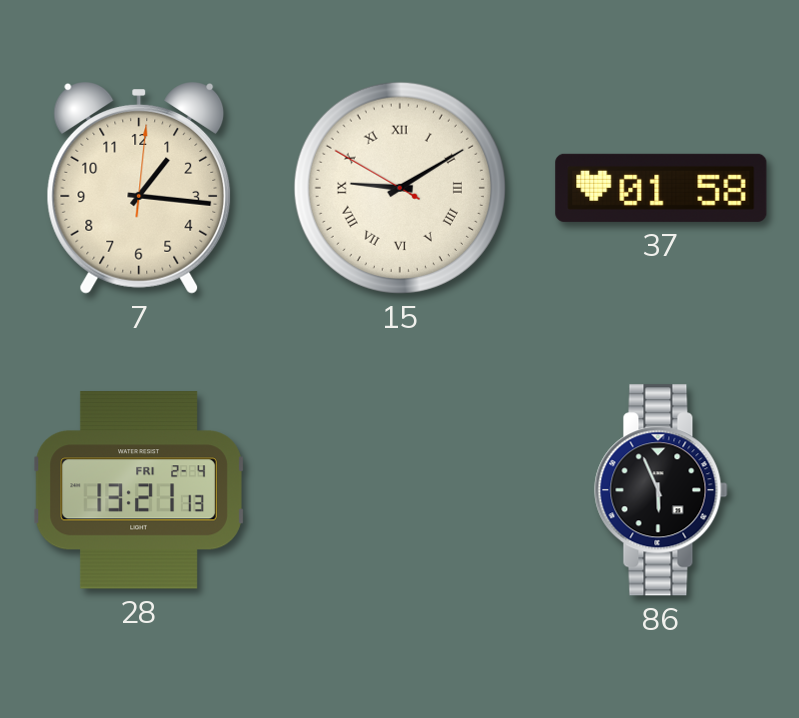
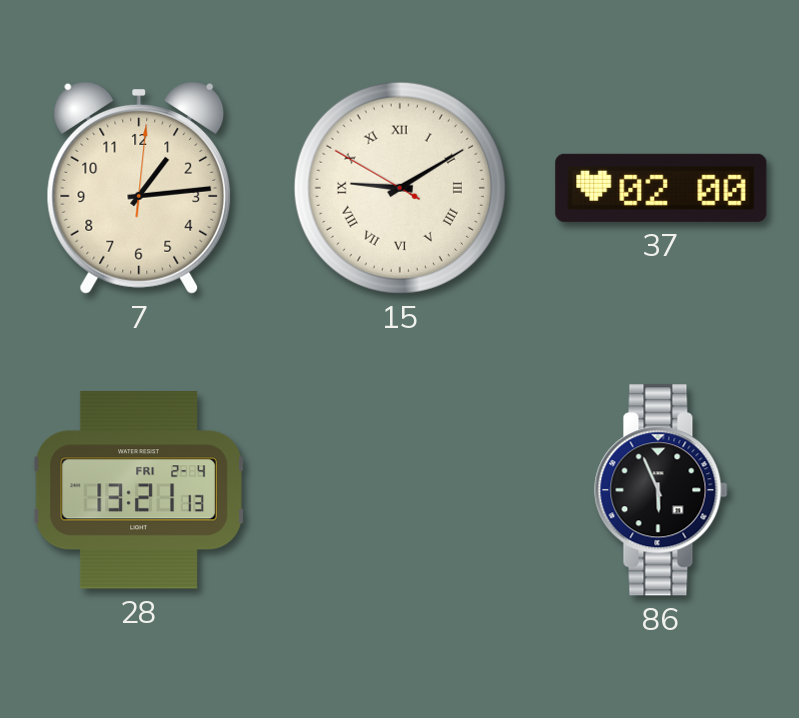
7: 1:16 -> 1:14 (139, 188)
37: 01:58 -> 02:00 (661, 188)
